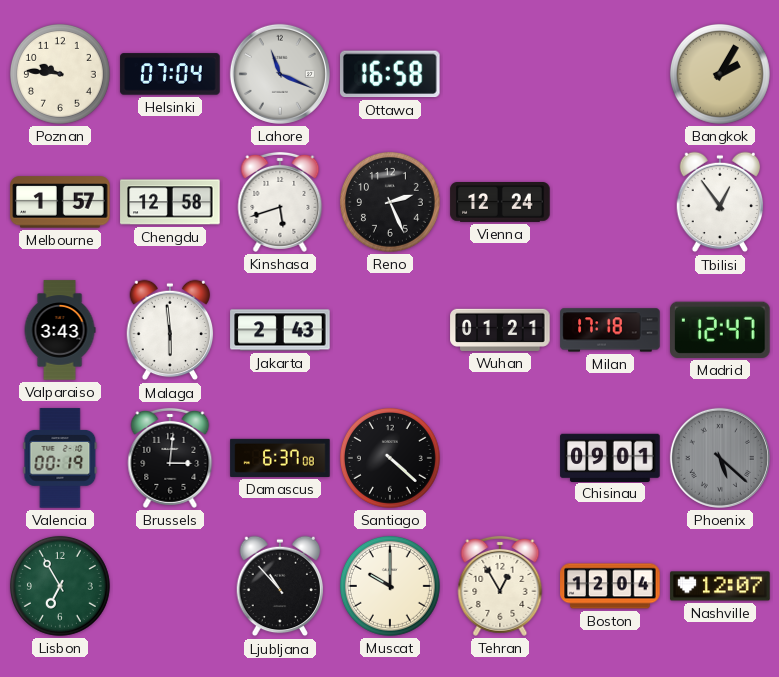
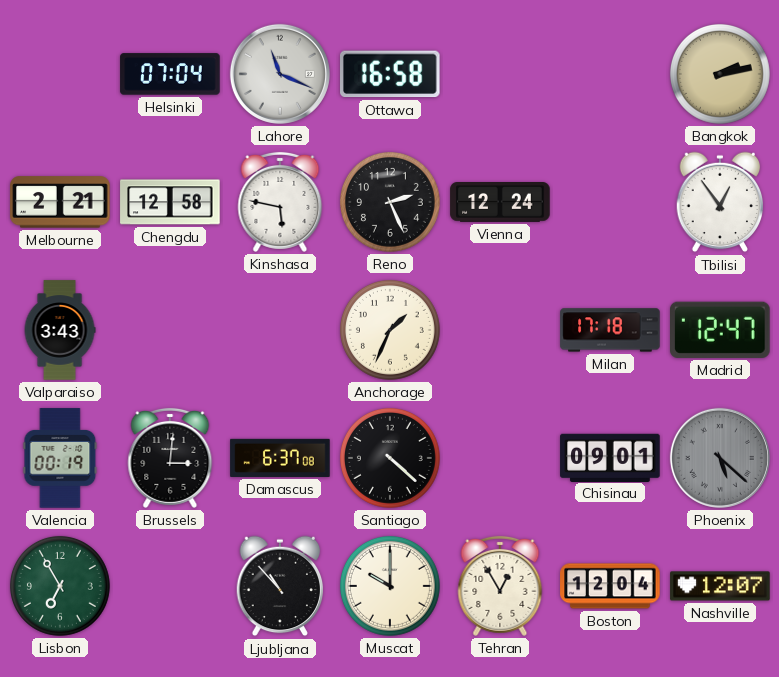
Poznan: 9:46 -> none (60, 74)
Bangkok: 2:05 -> 2:13 (720, 74)
Melbourne: 1:57 -> 2:21 (60, 202)
Kinshasa: 5:42 -> 5:47 (280, 202)
Malaga: 5:59 -> none (170, 330)
Jakarta: 2:43 -> none (280, 330)
Anchorage: none -> 1:34 (390, 330)
Wuhan: 01:21 -> none (500, 330)
